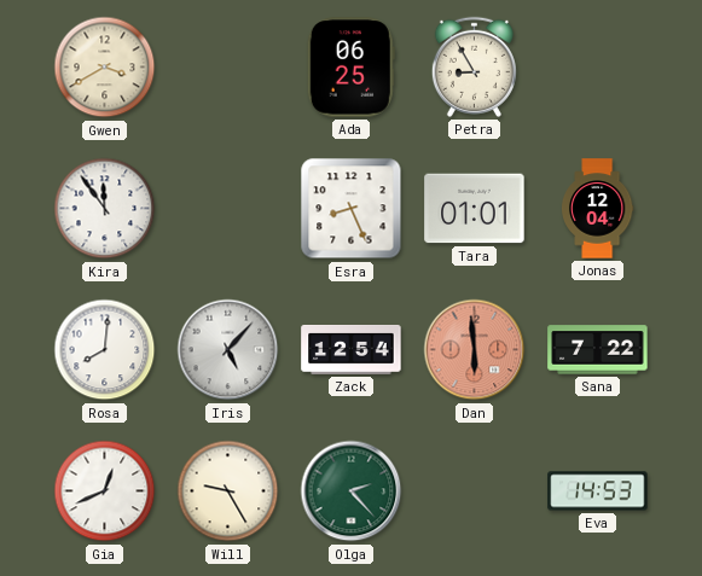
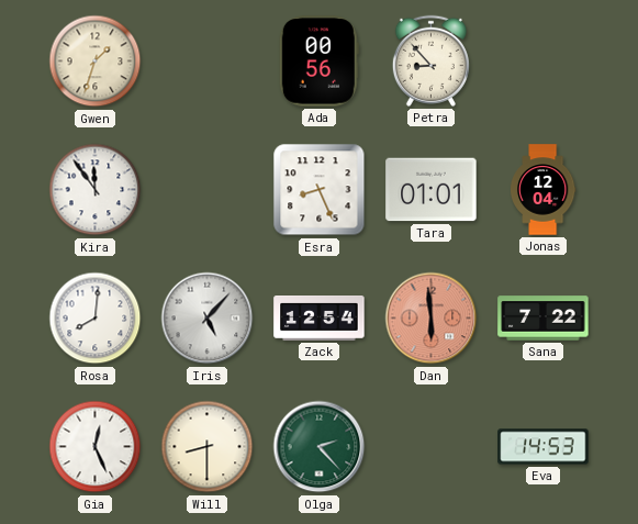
Gwen: 3:40 -> 1:33 (96, 62)
Ada: 06:25 -> 00:56 (318, 62)
Petra: 8:55 -> 8:53 (430, 60)
Gia: 12:41 -> 12:26 (96, 447)
Will: 9:25 -> 8:30 (208, 447)
